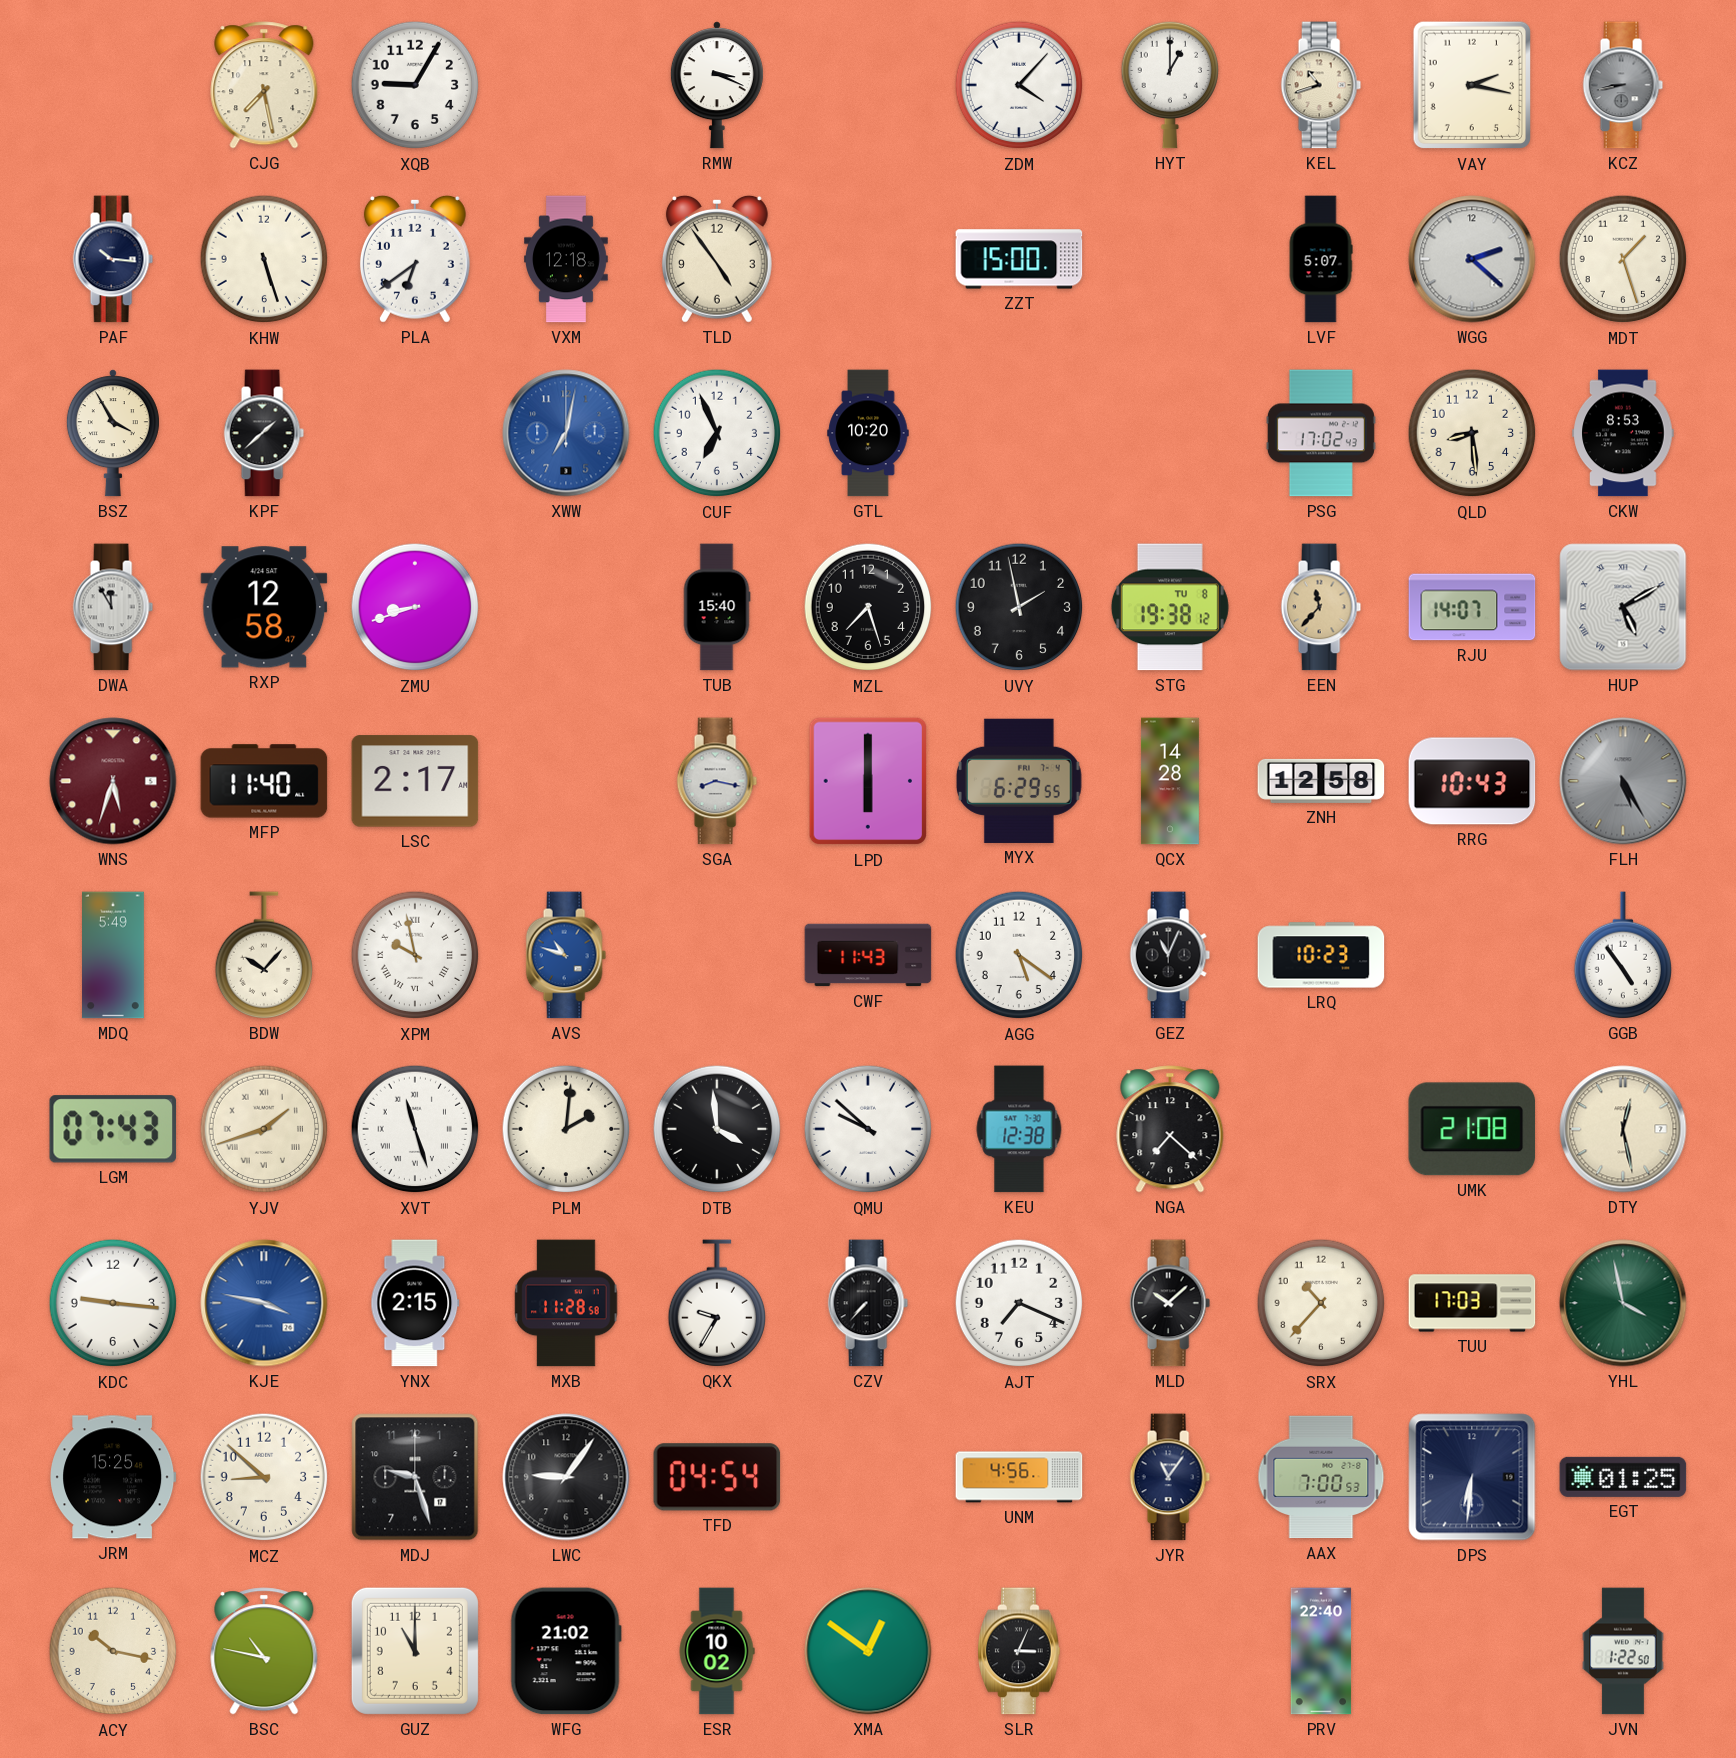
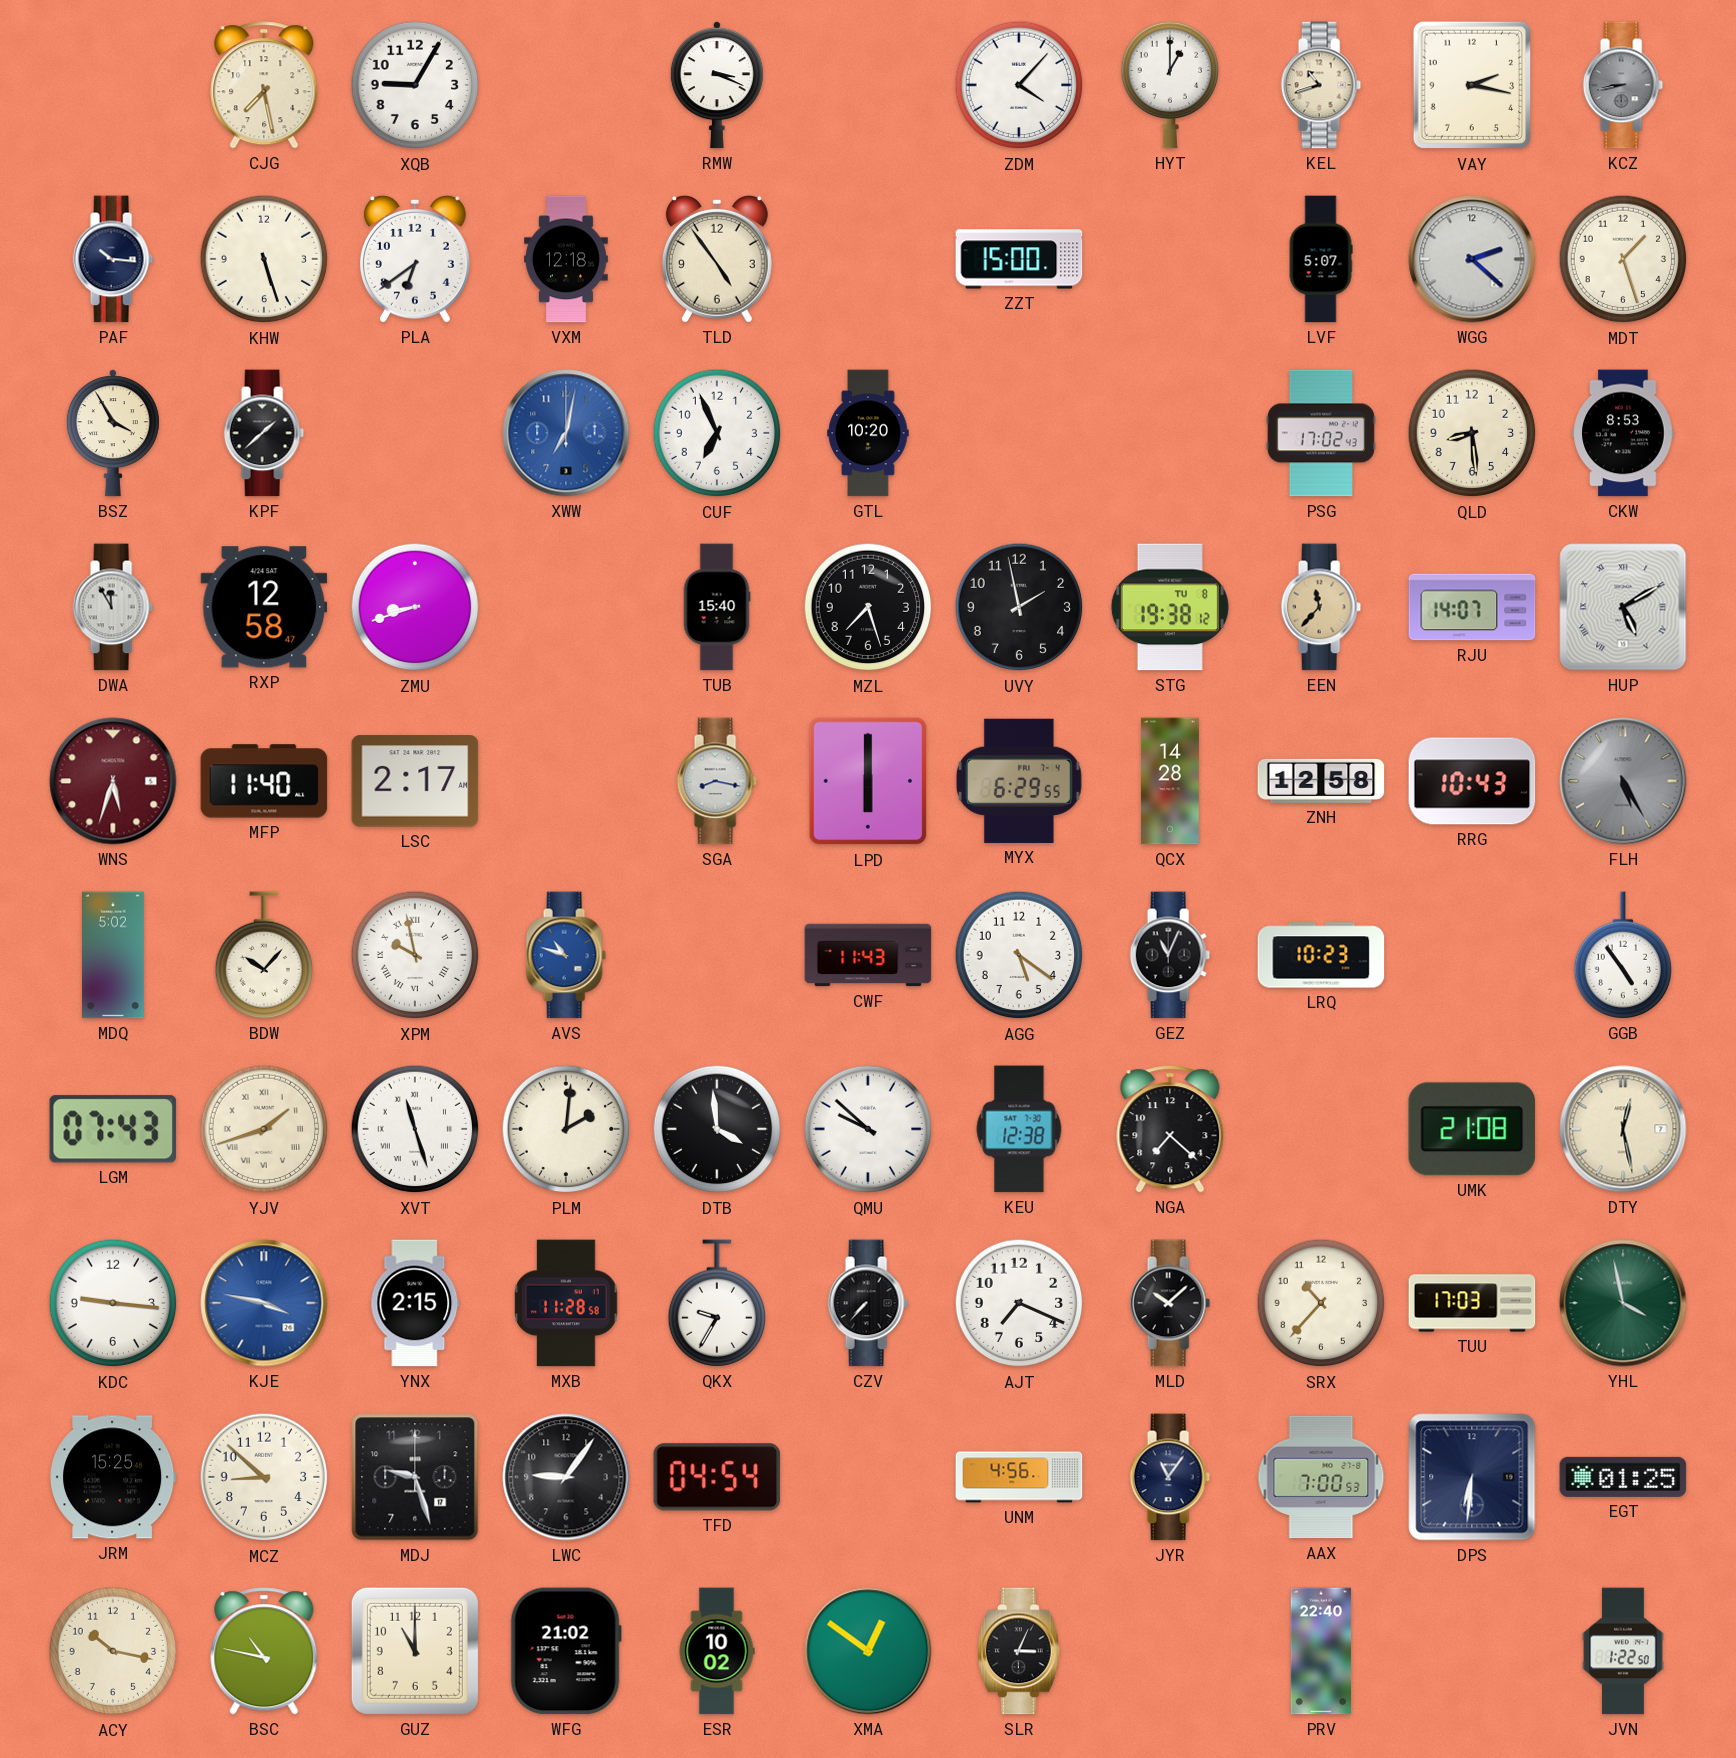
MDQ: 5:49 -> 5:02 (114, 955)
